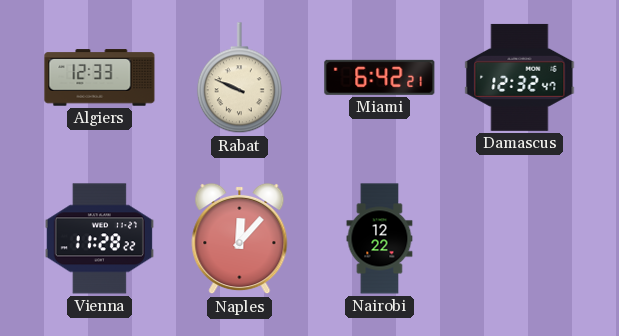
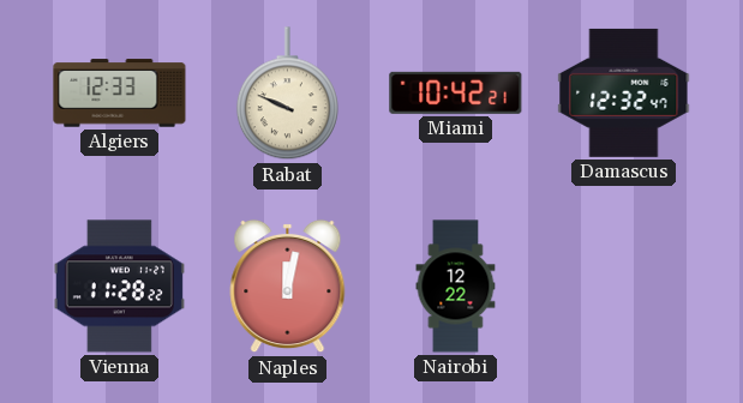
Miami: 6:42 -> 10:42 (456, 92)
Naples: 12:07 -> 12:02 (288, 287)
